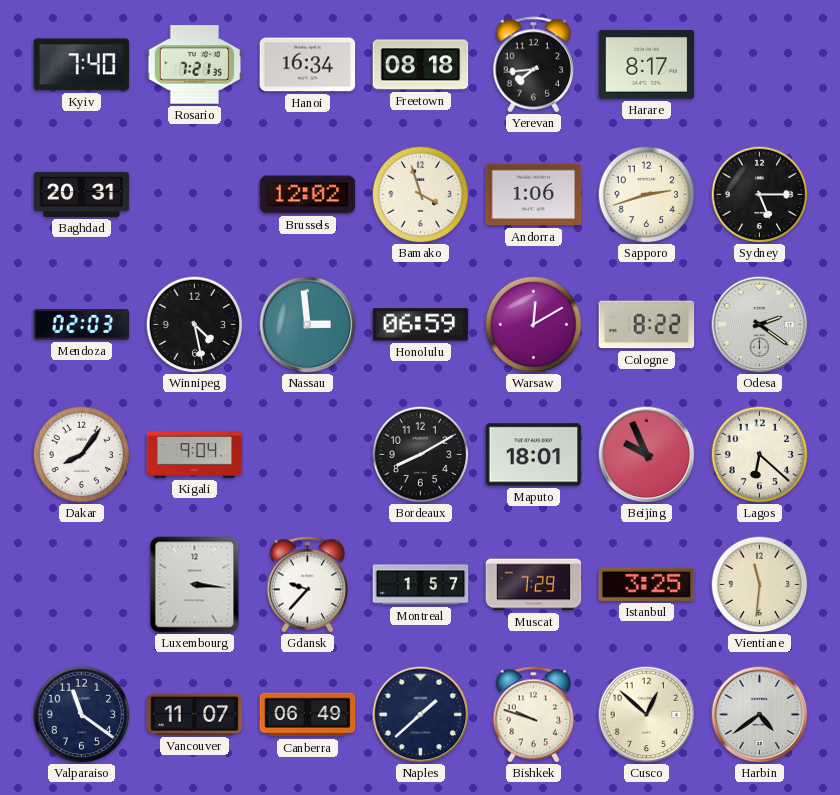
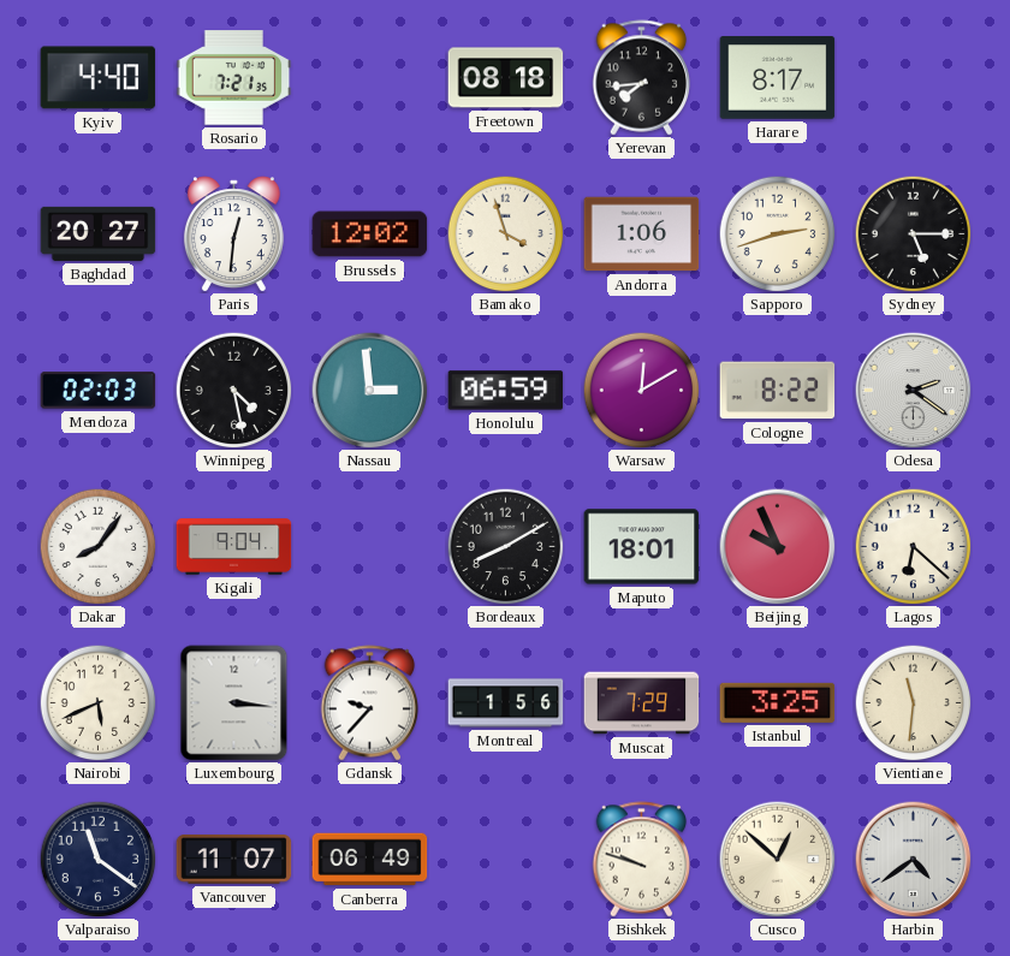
Kyiv: 7:40 -> 4:40 (99, 78)
Hanoi: 16:34 -> none (308, 65)
Baghdad: 20:31 -> 20:27 (99, 233)
Paris: none -> 12:31 (233, 234)
Nairobi: none -> 5:41 (97, 702)
Montreal: 1:57 -> 1:56 (506, 703)
Naples: 1:38 -> none (421, 715)
